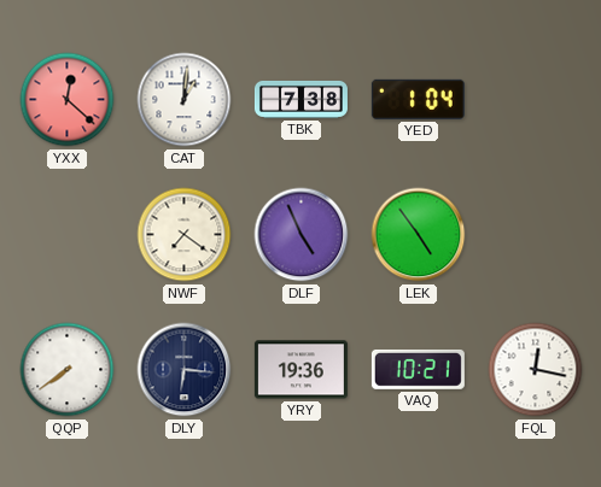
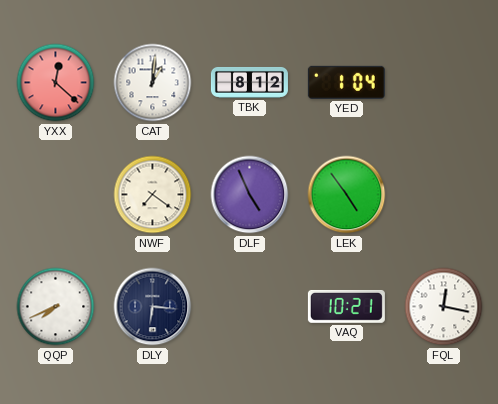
TBK: 7:38 -> 8:12 (249, 82)
QQP: 7:39 -> 7:41 (56, 307)
YRY: 19:36 -> none (300, 370)
